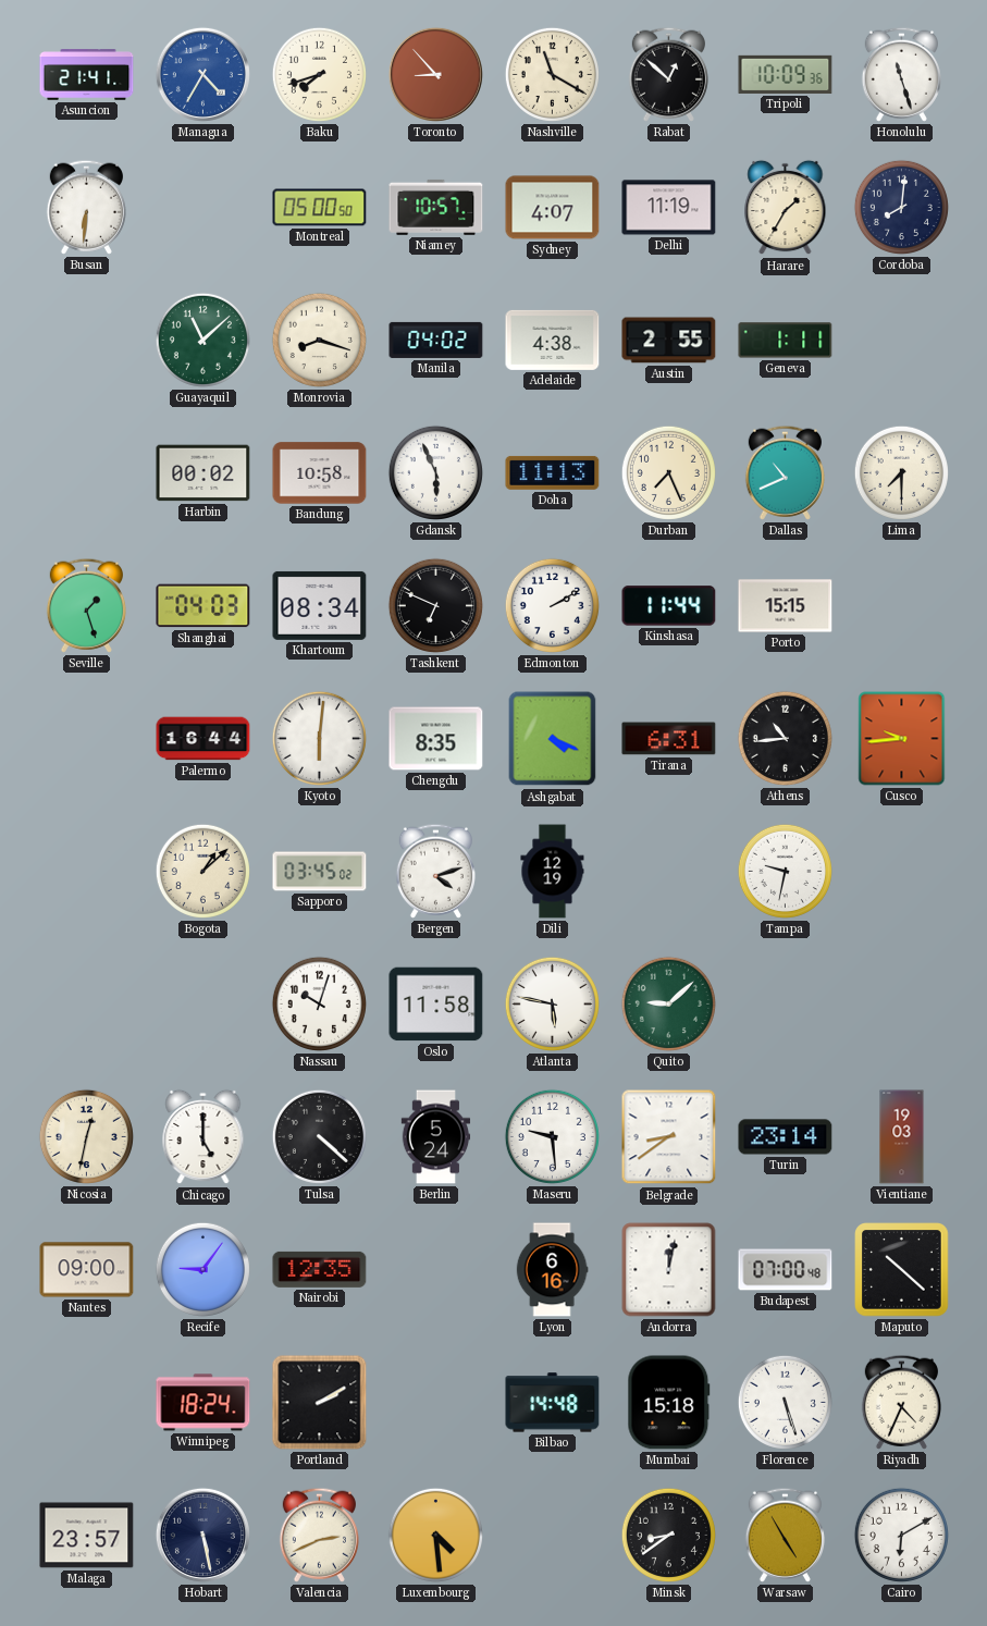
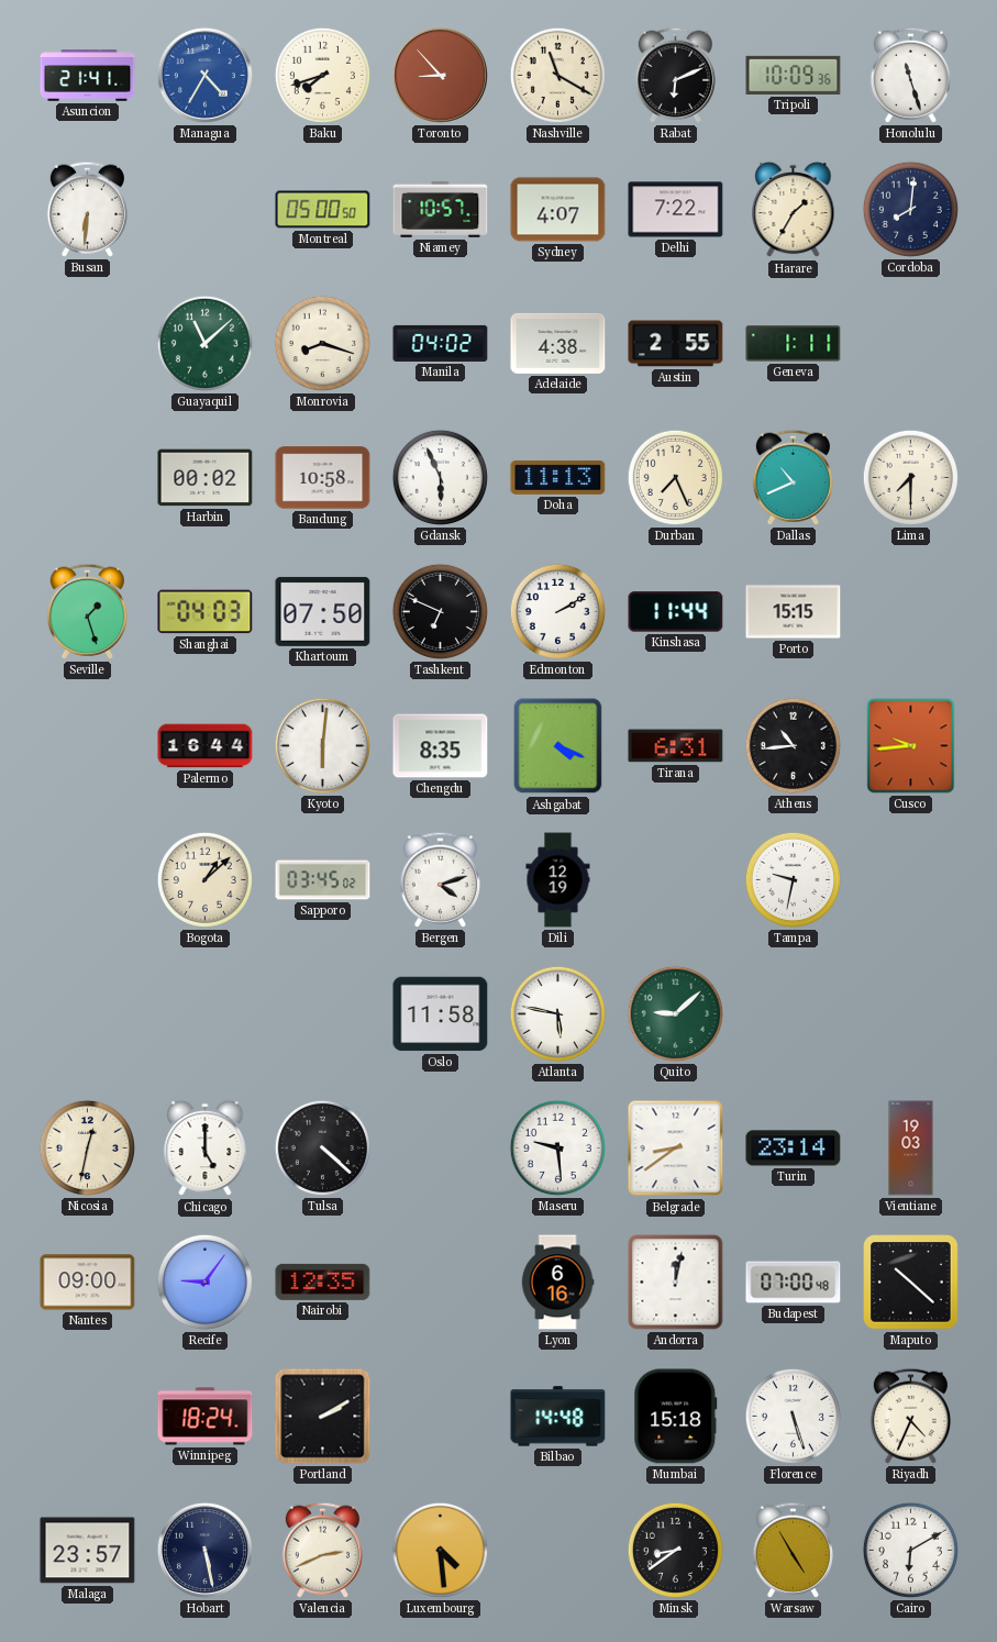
Rabat: 12:52 -> 6:11 (675, 75)
Delhi: 11:19 -> 7:22 (676, 210)
Khartoum: 08:34 -> 07:50 (323, 611)
Nassau: 10:03 -> none (319, 1003)
Berlin: 5:24 -> none (436, 1137)
